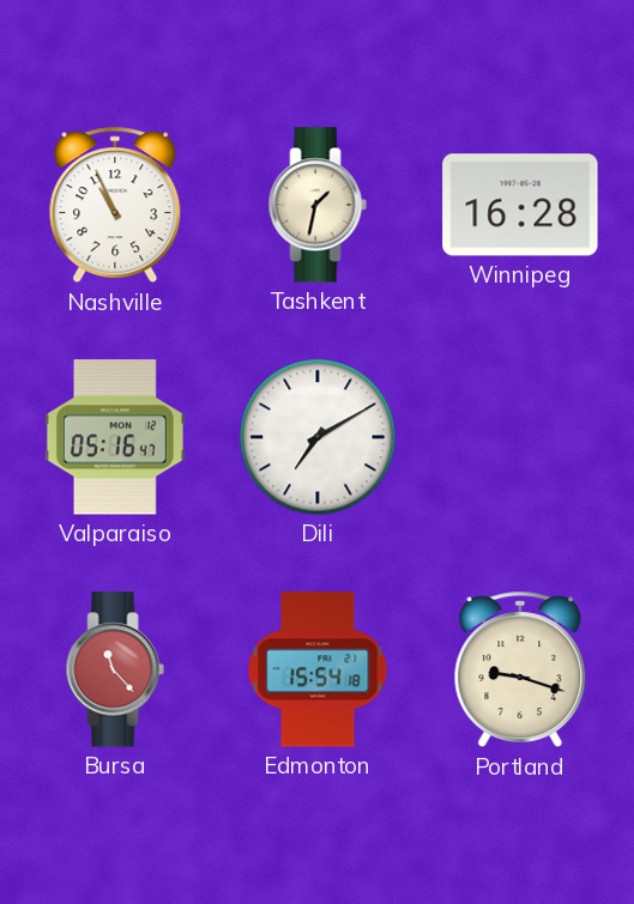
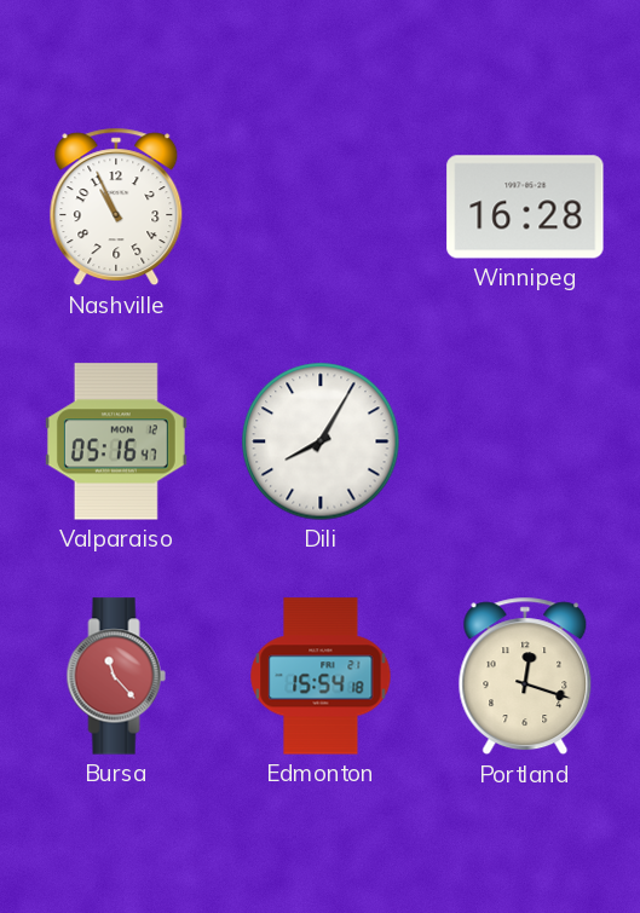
Tashkent: 1:32 -> none (318, 205)
Dili: 7:10 -> 8:05 (321, 441)
Portland: 9:18 -> 12:18 (525, 676)
